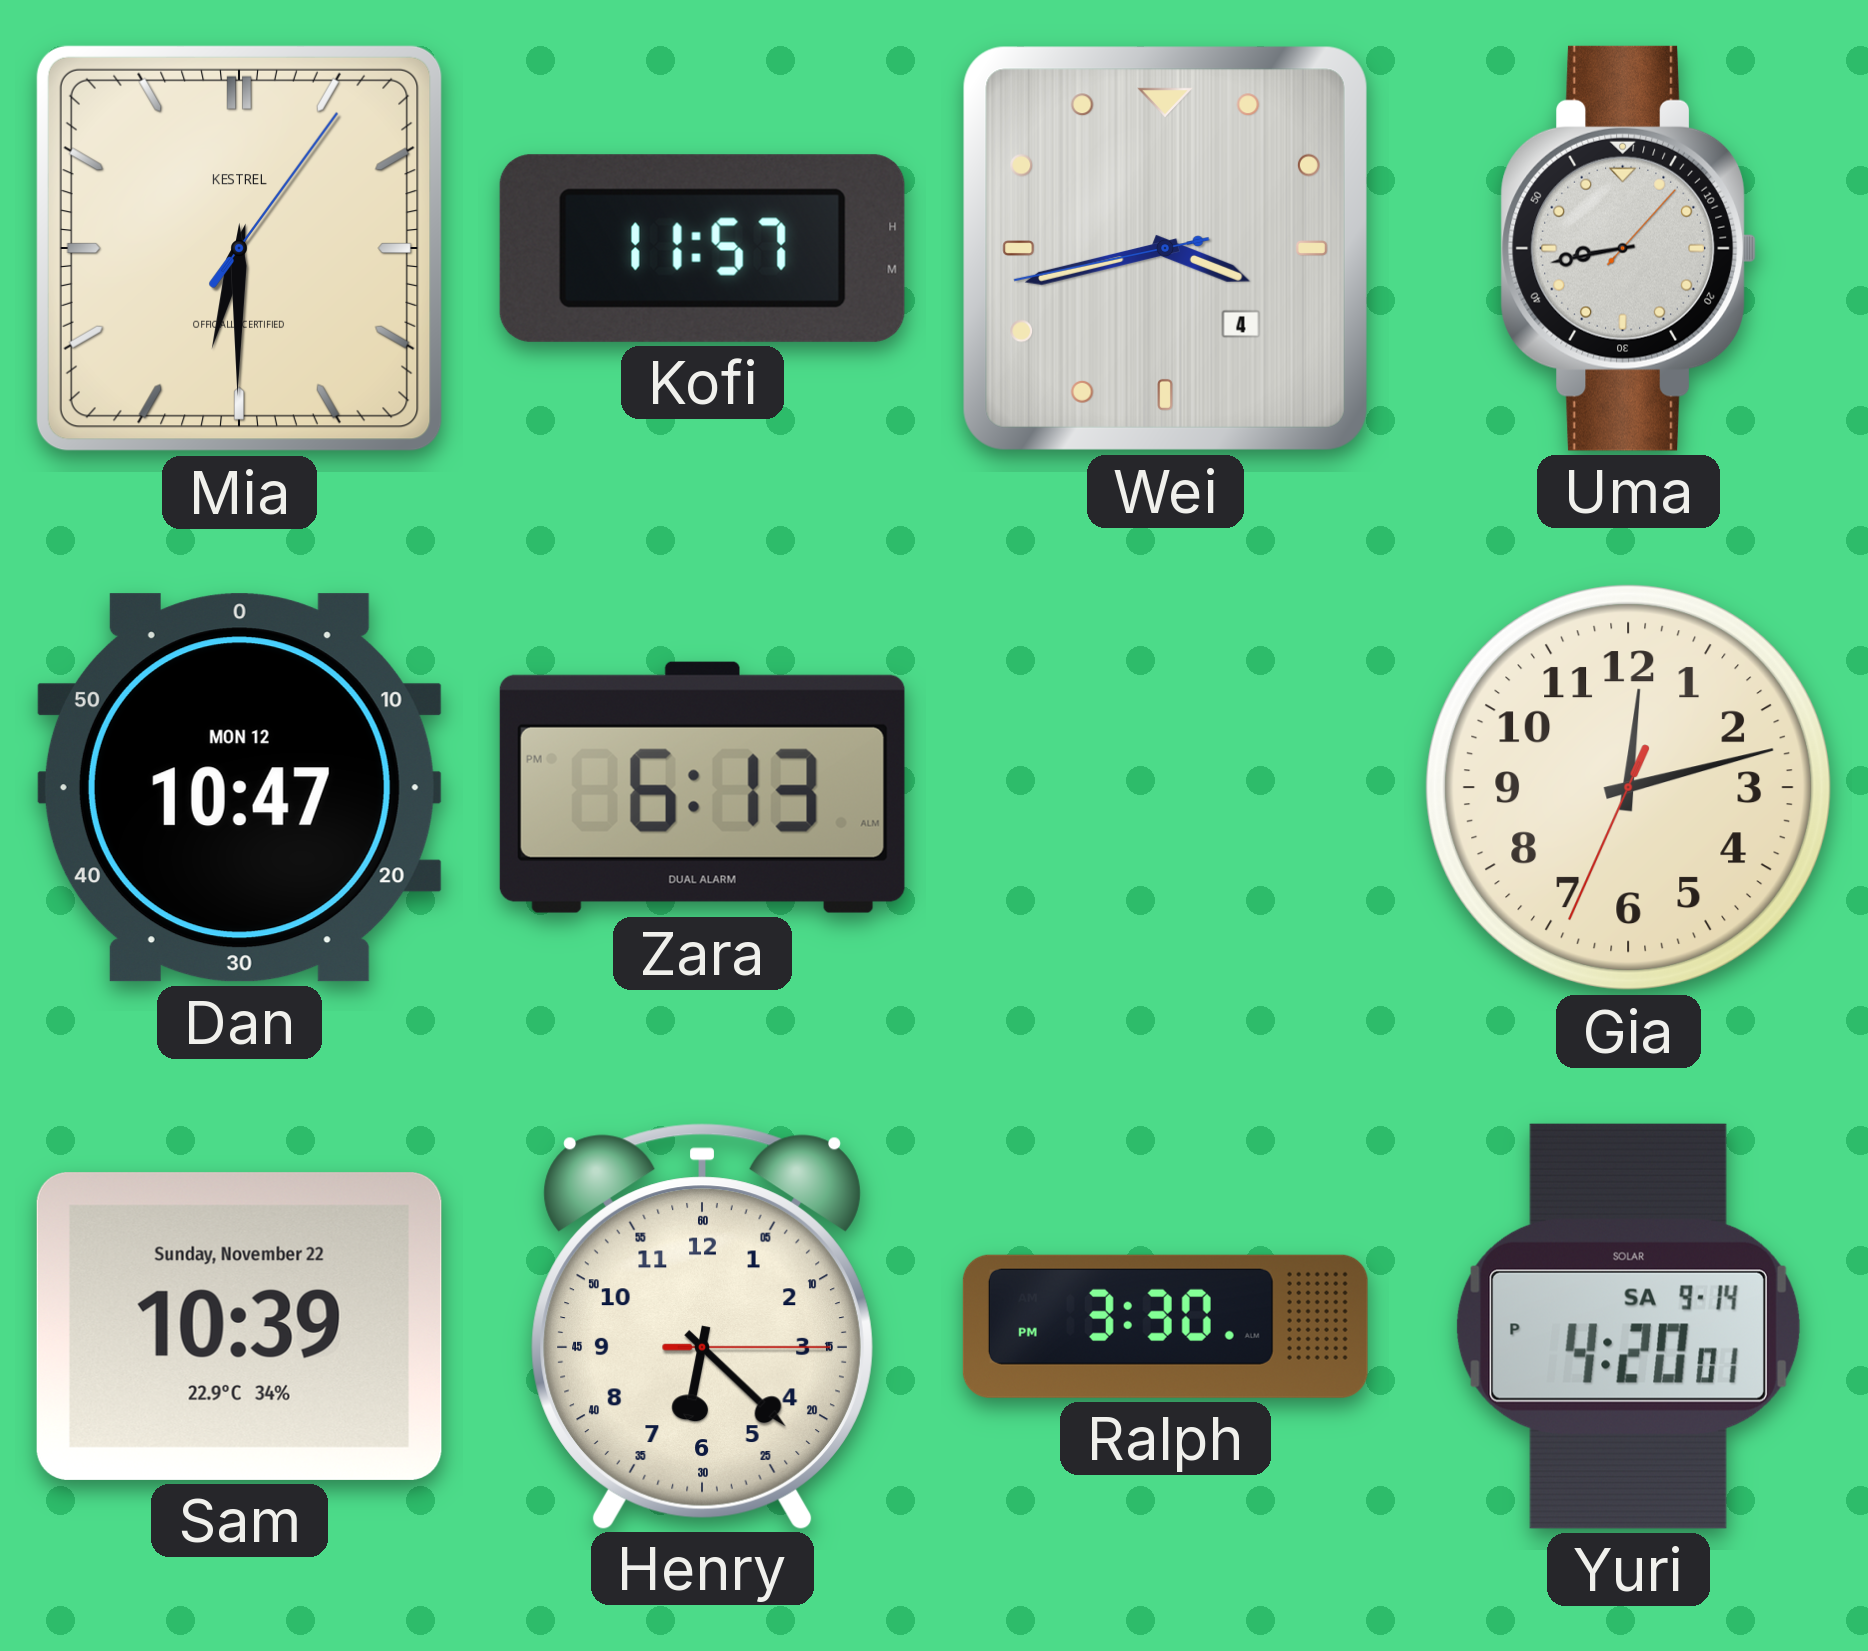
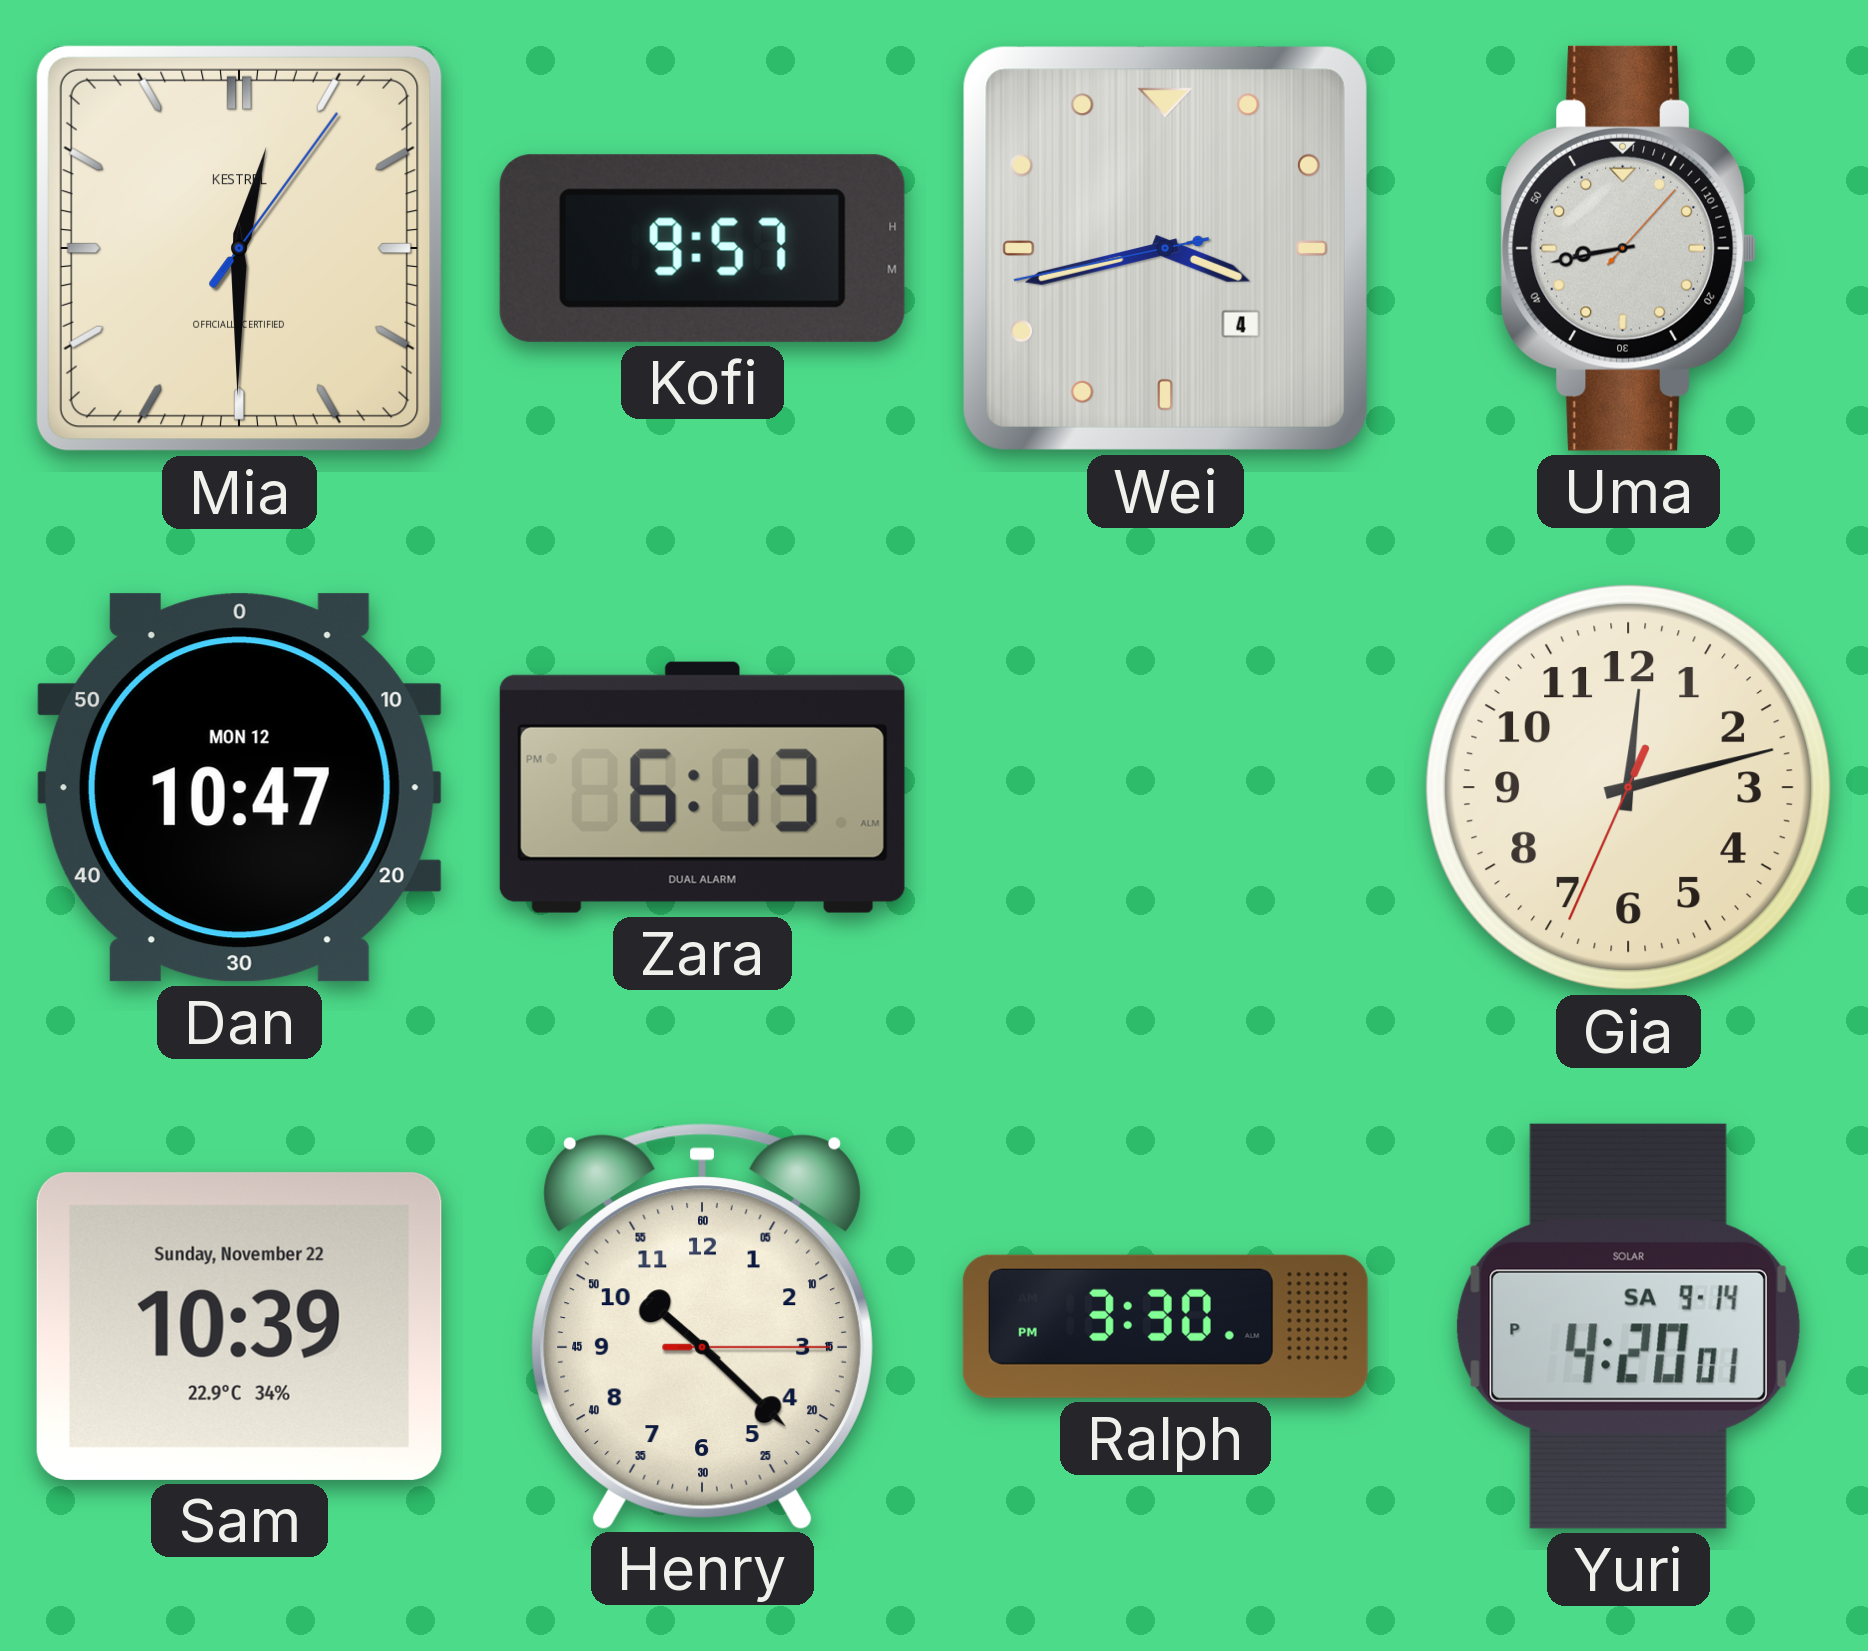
Mia: 6:30 -> 12:30 (239, 248)
Kofi: 11:57 -> 9:57 (702, 248)
Henry: 6:22 -> 10:22 (702, 1326)
